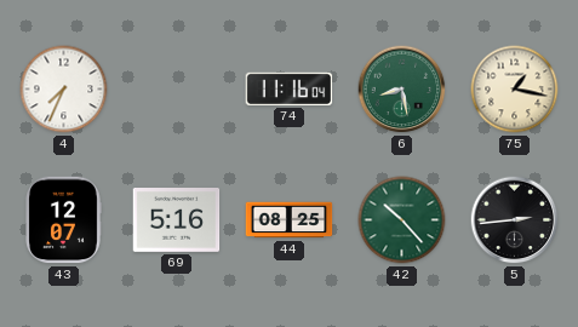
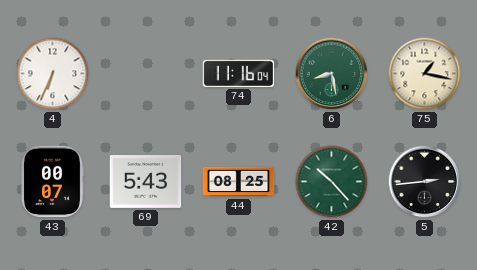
4: 7:34 -> 6:34 (53, 74)
43: 12:07 -> 00:07 (52, 182)
69: 5:16 -> 5:43 (146, 182)
